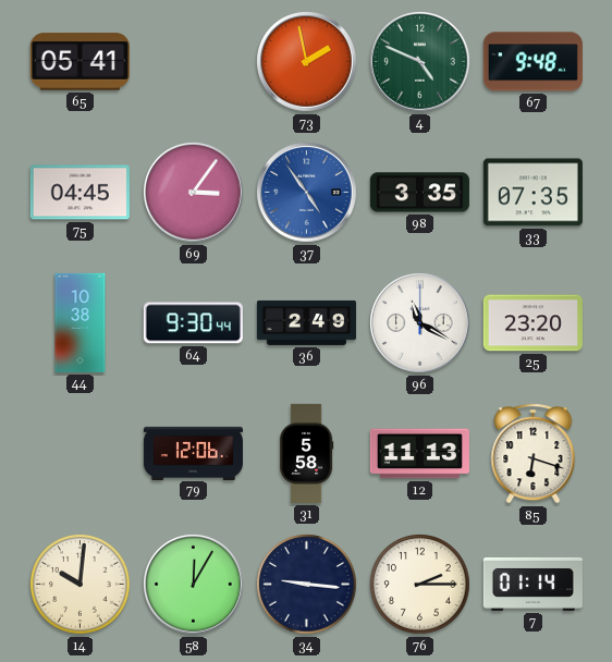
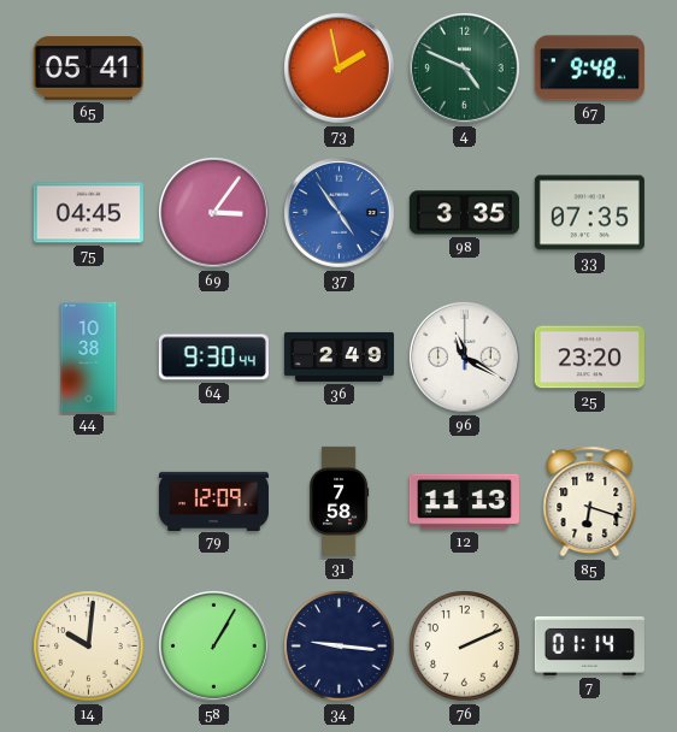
79: 12:06 -> 12:09 (213, 501)
31: 5:58 -> 7:58 (340, 501)
58: 12:05 -> 1:05 (214, 647)
76: 2:15 -> 2:11 (465, 647)
